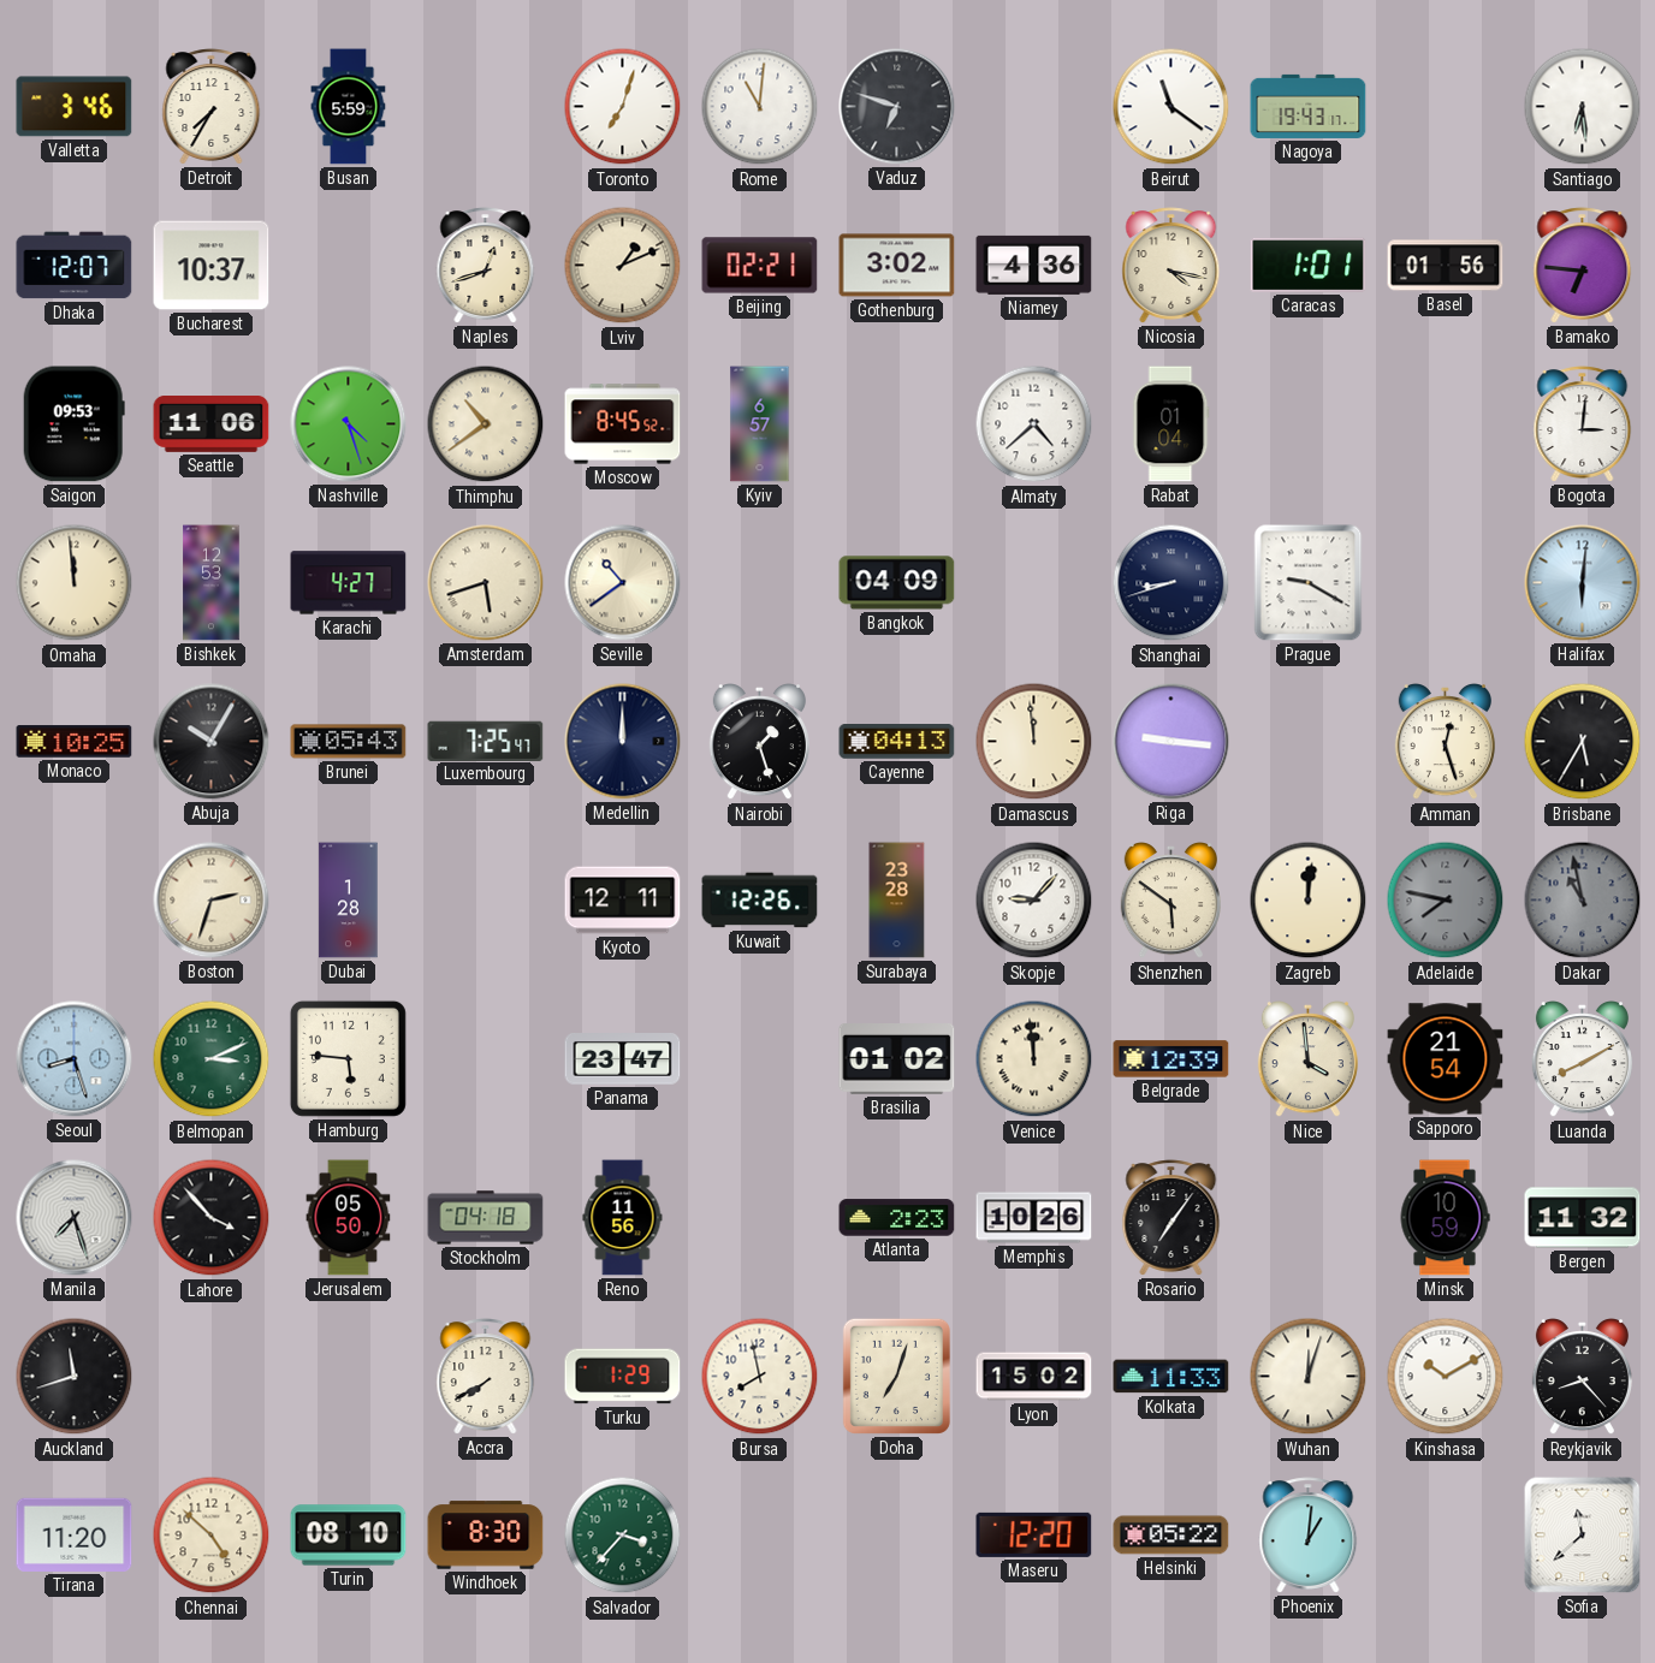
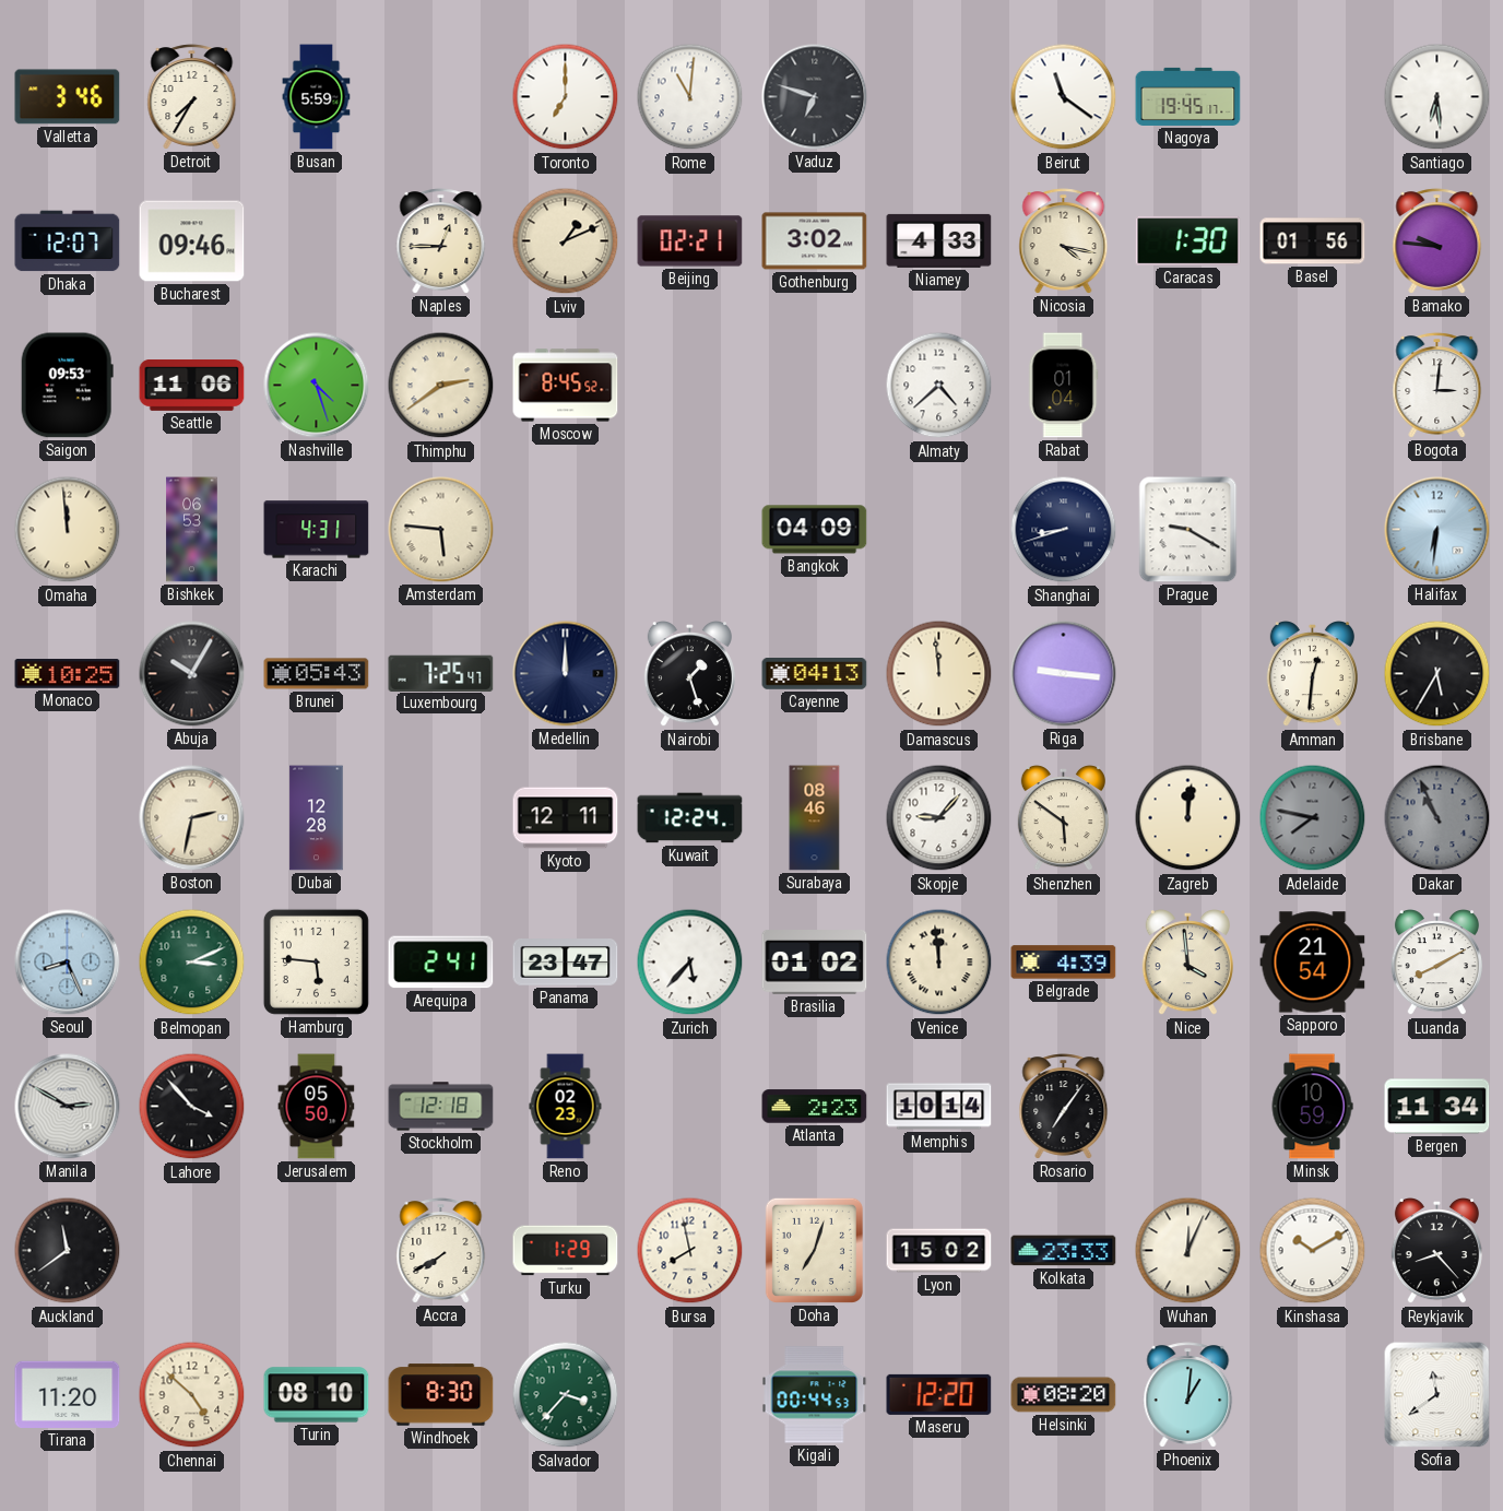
Toronto: 7:03 -> 7:00 (566, 97)
Nagoya: 19:43 -> 19:45 (1188, 96)
Bucharest: 10:37 -> 09:46 (192, 241)
Naples: 12:42 -> 12:45 (441, 241)
Niamey: 4:36 -> 4:33 (939, 240)
Caracas: 1:01 -> 1:30 (1188, 240)
Bamako: 6:46 -> 9:46 (1437, 241)
Thimphu: 10:39 -> 2:39 (441, 386)
Kyiv: 6:57 -> none (760, 424)
Bishkek: 12:53 -> 06:53 (192, 530)
Karachi: 4:27 -> 4:31 (317, 530)
Amsterdam: 5:42 -> 5:46 (441, 530)
Seville: 10:39 -> none (623, 583)
Halifax: 6:01 -> 6:31 (1437, 530)
Amman: 12:27 -> 12:31 (1312, 675)
Boston: 2:33 -> 2:32 (192, 818)
Dubai: 1:28 -> 12:28 (317, 818)
Kuwait: 12:26 -> 12:24 (690, 818)
Surabaya: 23:28 -> 08:46 (815, 818)
Dakar: 10:58 -> 10:56 (1437, 818)
Seoul: 8:27 -> 8:26 (68, 963)
Arequipa: none -> 2:41 (441, 963)
Zurich: none -> 5:37 (690, 963)
Belgrade: 12:39 -> 4:39 (1064, 963)
Manila: 7:27 -> 2:50 (68, 1107)
Stockholm: 04:18 -> 12:18 (441, 1107)
Reno: 11:56 -> 02:23 (566, 1107)
Memphis: 10:26 -> 10:14 (939, 1107)
Bergen: 11:32 -> 11:34 (1437, 1107)
Auckland: 11:42 -> 11:39 (68, 1251)
Kolkata: 11:33 -> 23:33 (1064, 1251)
Wuhan: 12:03 -> 12:04 (1188, 1251)
Kigali: none -> 00:44 (815, 1395)
Helsinki: 05:22 -> 08:20 (1064, 1395)
Sofia: 11:38 -> 11:39 (1437, 1395)
